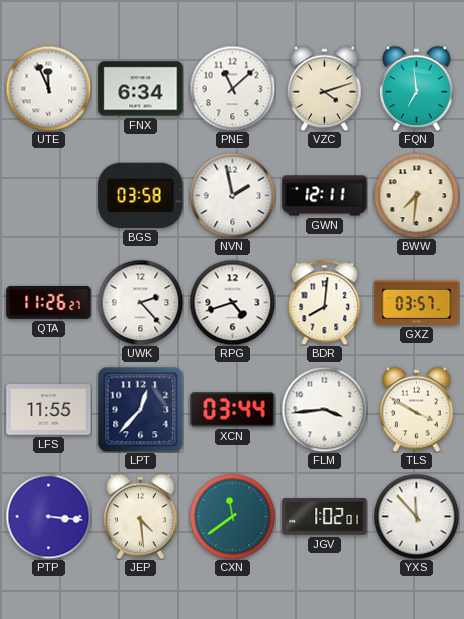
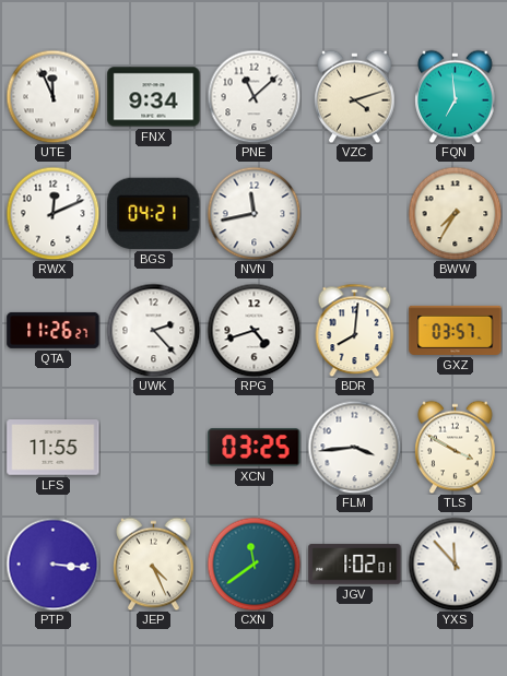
FNX: 6:34 -> 9:34 (154, 97)
RWX: none -> 12:11 (52, 213)
BGS: 03:58 -> 04:21 (154, 213)
NVN: 1:58 -> 11:43 (253, 213)
GWN: 12:11 -> none (325, 196)
BWW: 7:31 -> 7:35 (455, 213)
LPT: 12:37 -> none (140, 409)
XCN: 03:44 -> 03:25 (255, 448)
JEP: 4:29 -> 4:26 (154, 564)
